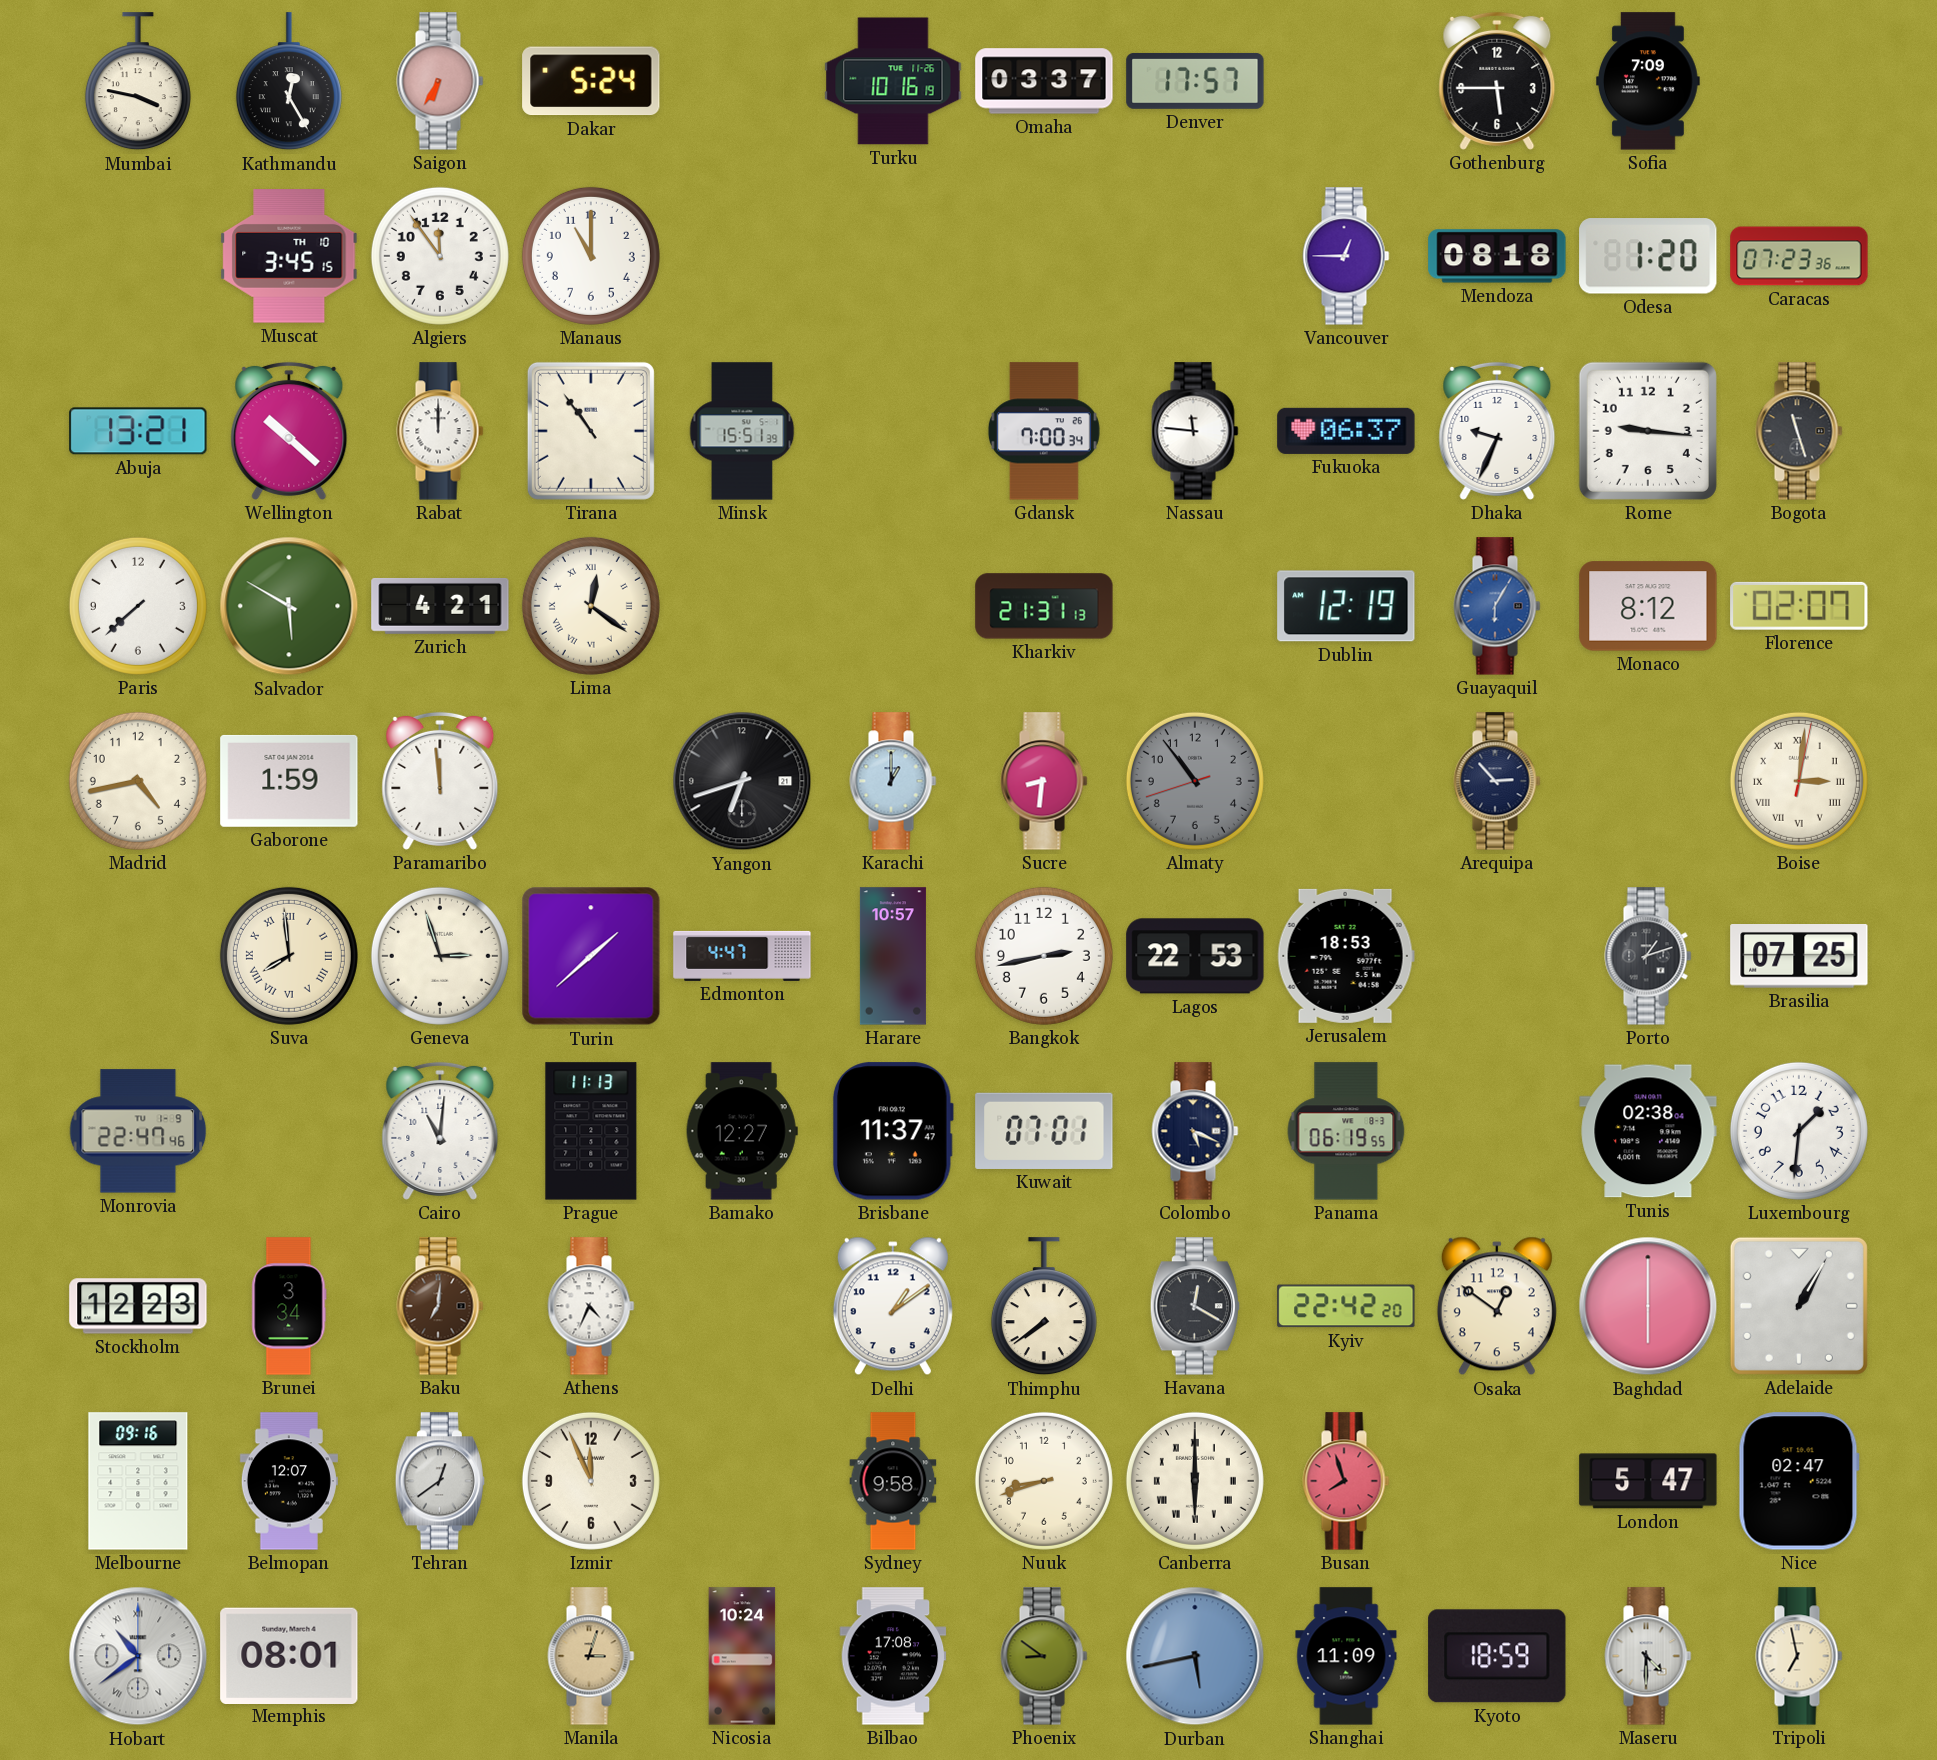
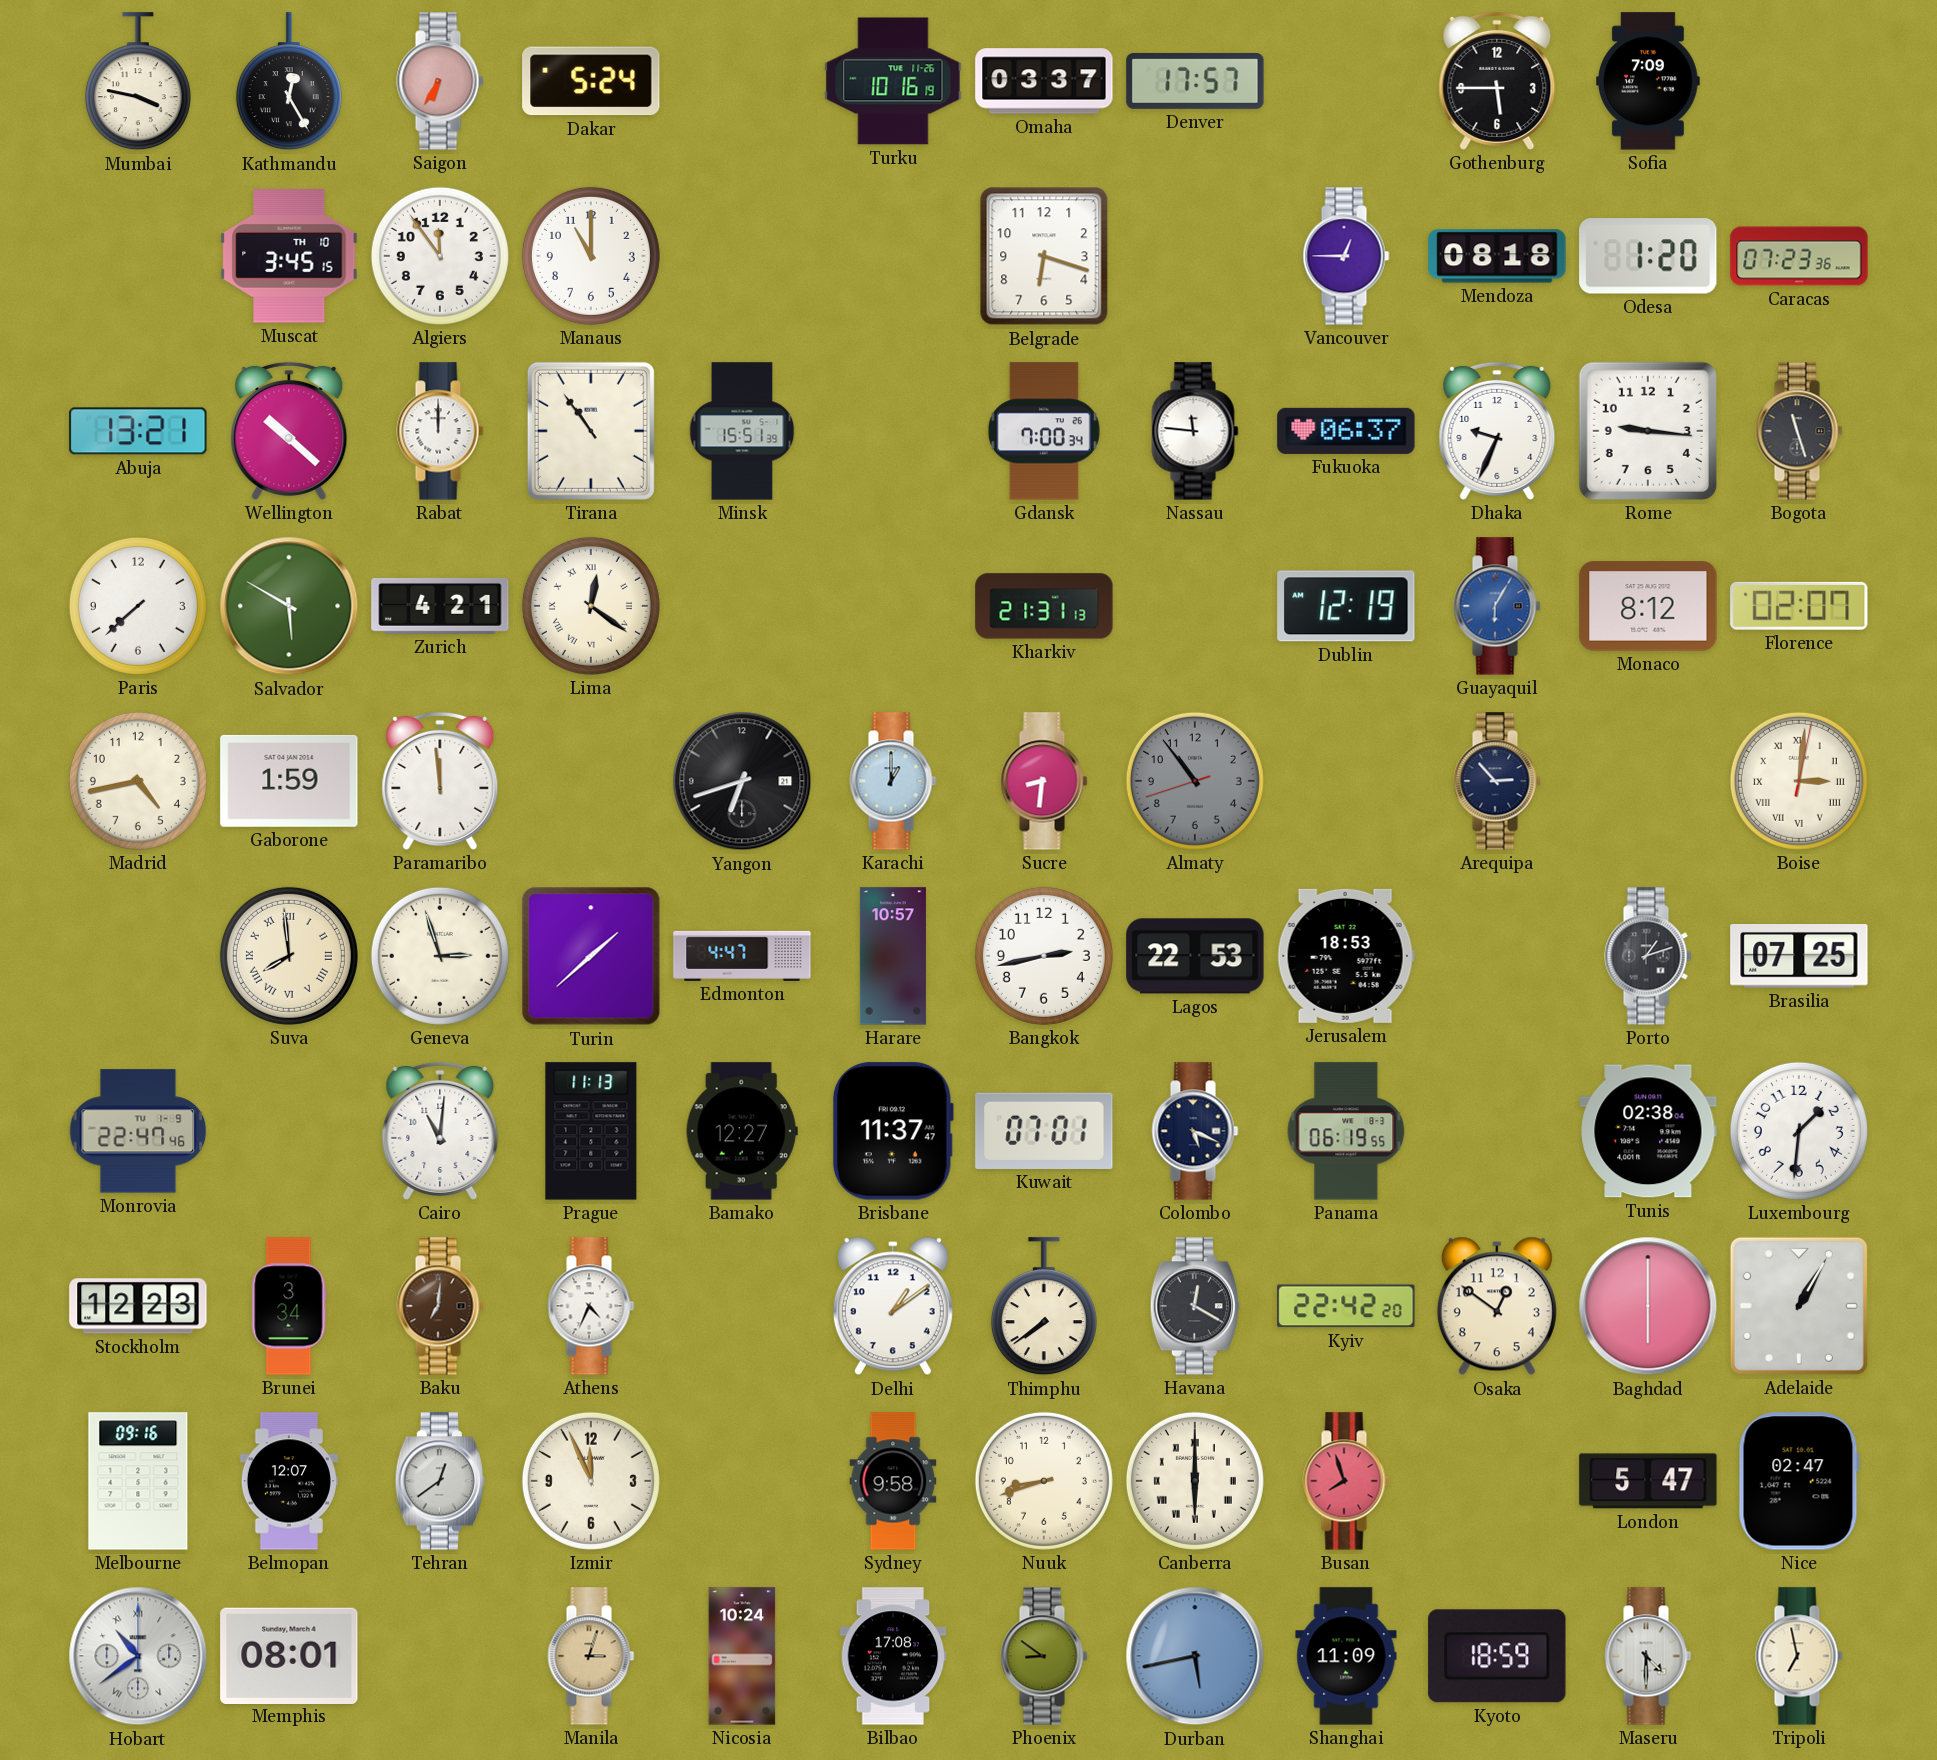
Belgrade: none -> 6:18 (1044, 256)
